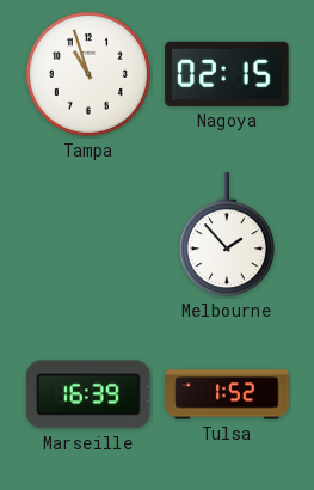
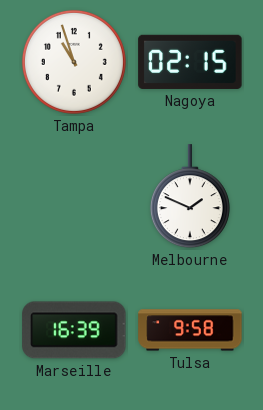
Melbourne: 1:53 -> 1:49 (190, 197)
Tulsa: 1:52 -> 9:58 (190, 330)
